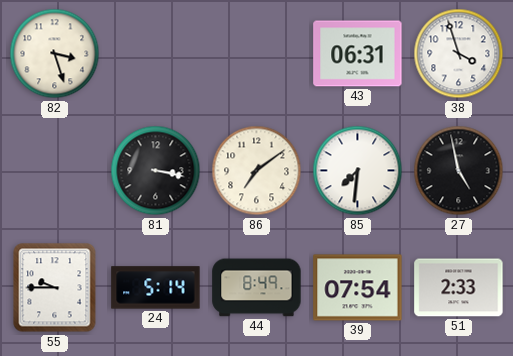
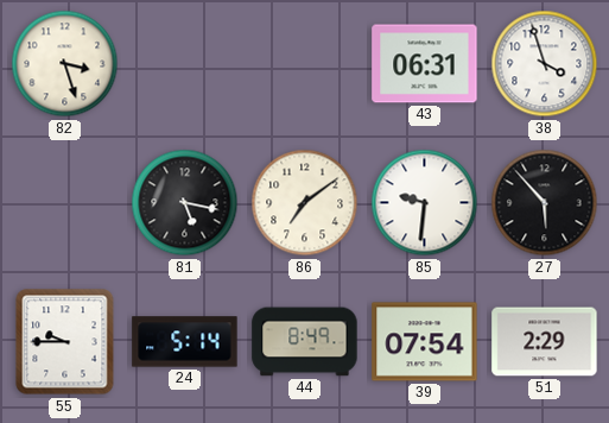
81: 3:17 -> 5:17 (185, 203)
85: 7:31 -> 9:31 (425, 203)
27: 4:58 -> 5:53 (545, 203)
51: 2:33 -> 2:29 (545, 342)
